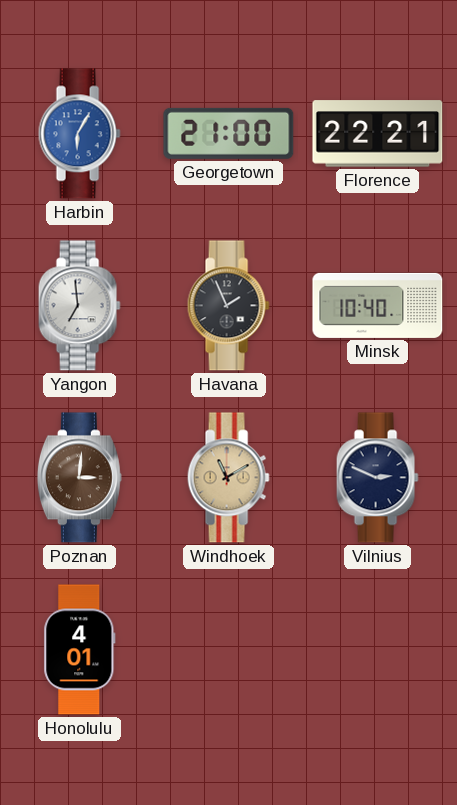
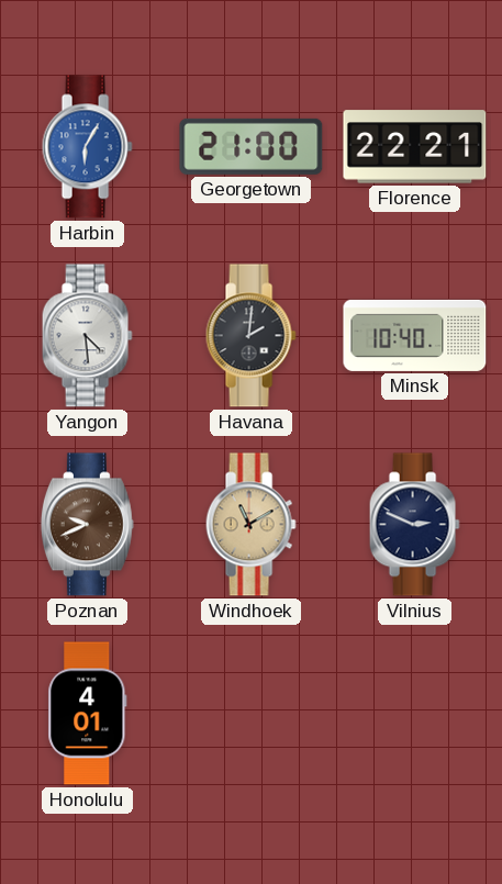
Yangon: 6:59 -> 4:29 (87, 336)
Havana: 1:56 -> 2:01 (250, 336)
Poznan: 3:01 -> 9:41 (87, 525)
